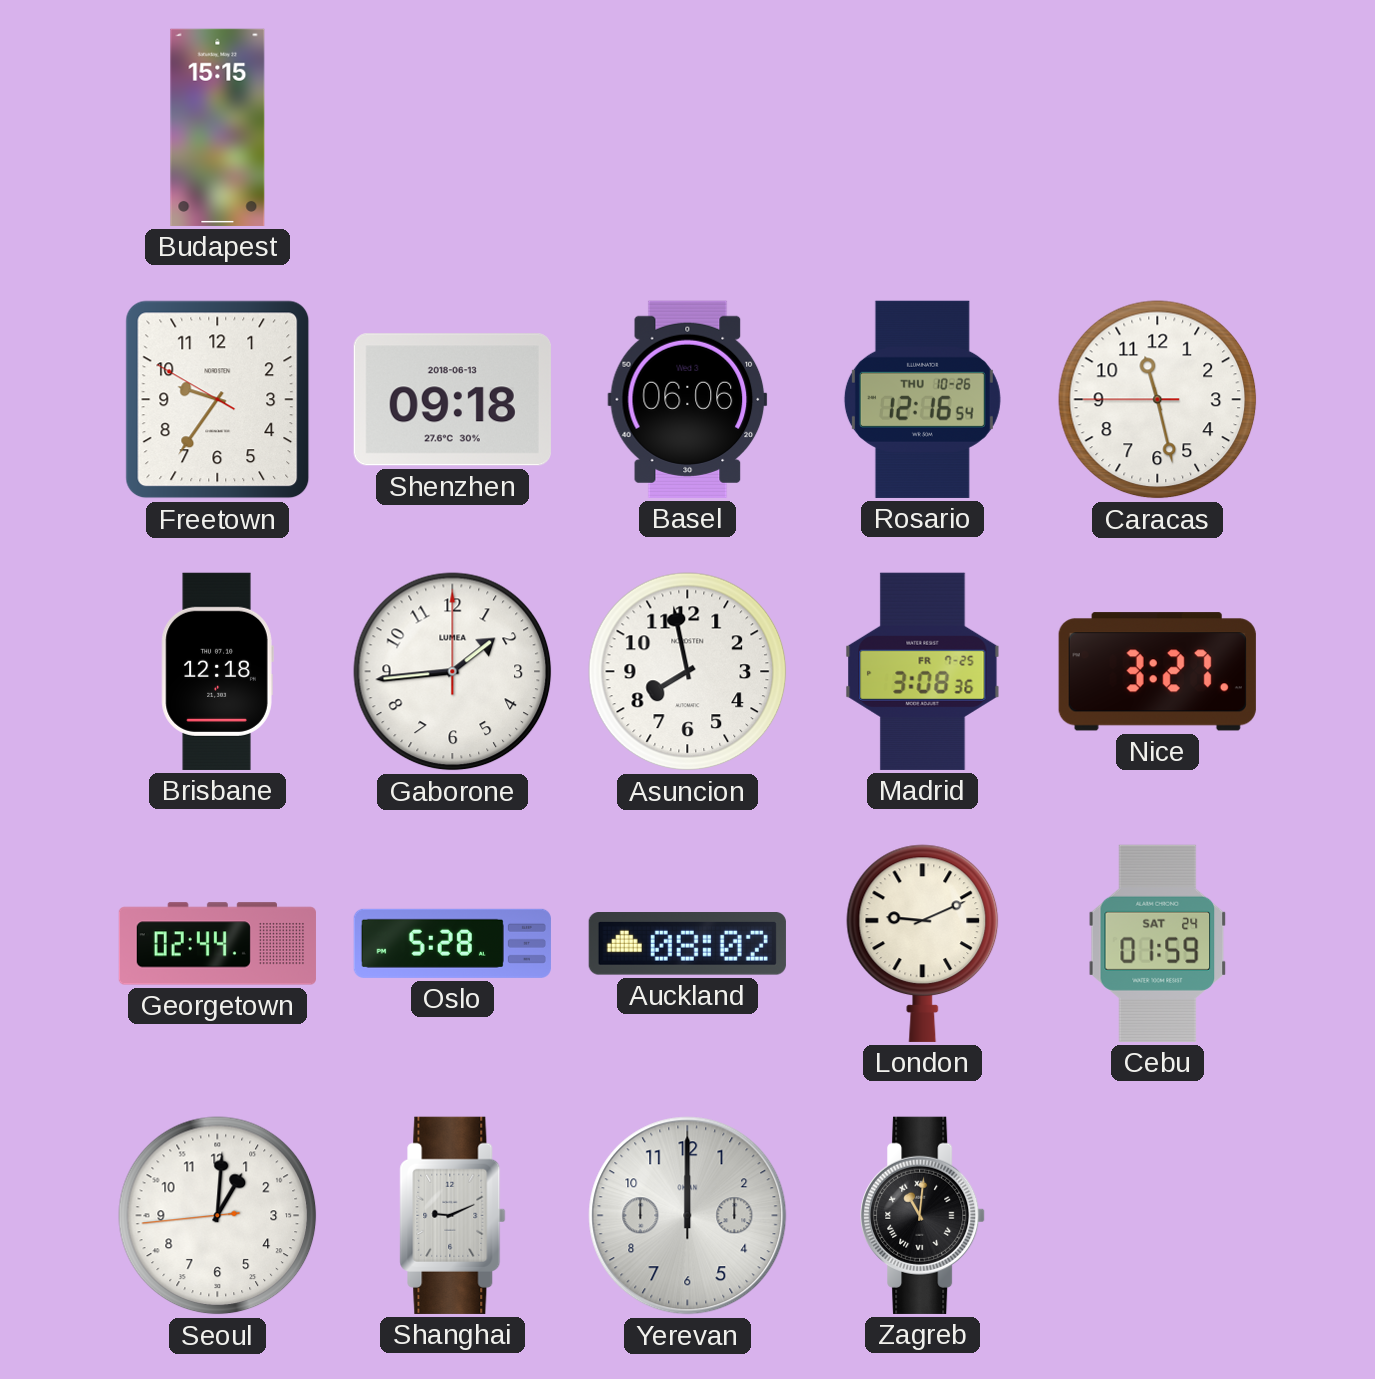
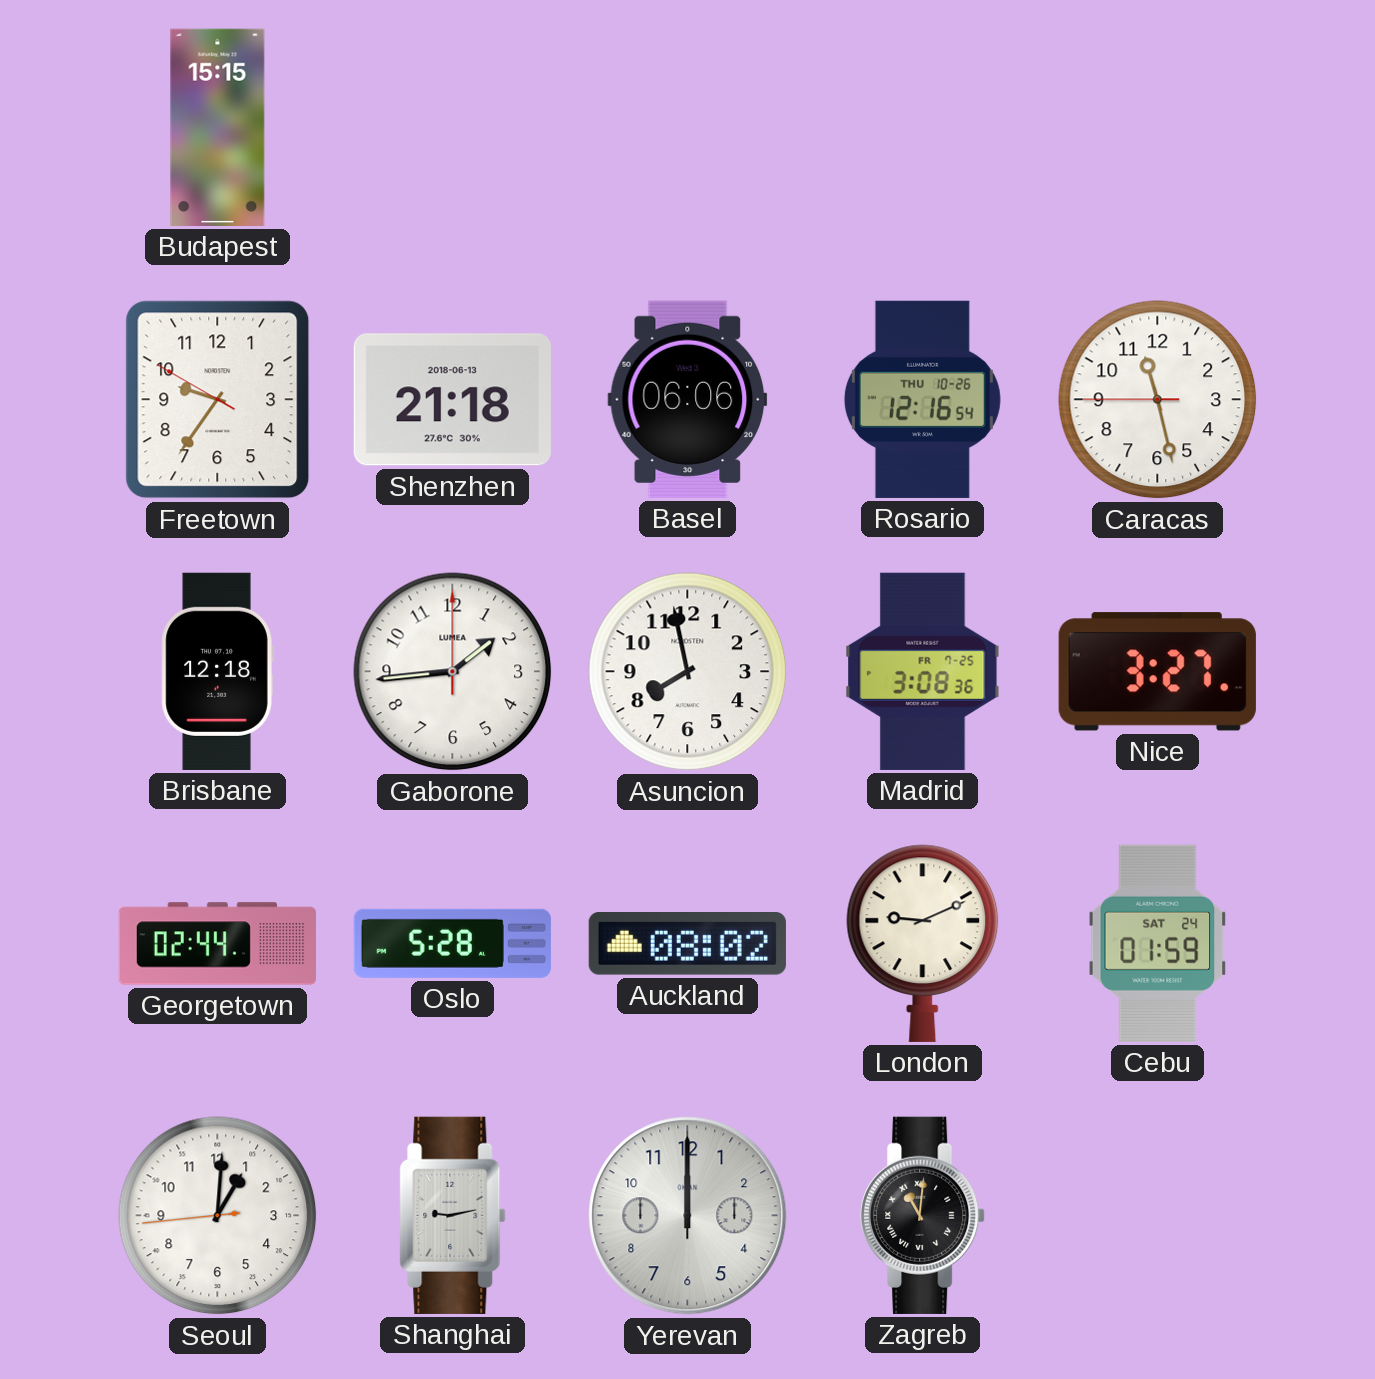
Shenzhen: 09:18 -> 21:18 (452, 400)
Shanghai: 9:11 -> 9:13 (453, 1215)
